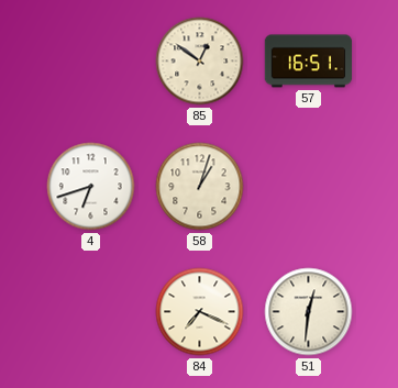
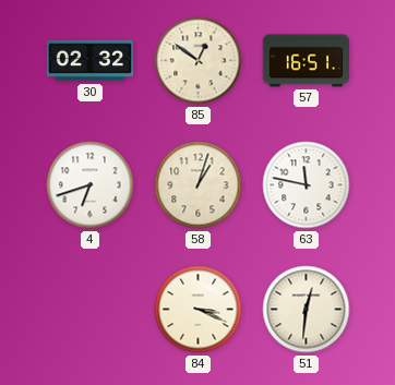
30: none -> 02:32 (91, 61)
63: none -> 11:47 (307, 185)
84: 7:19 -> 3:19 (199, 310)
